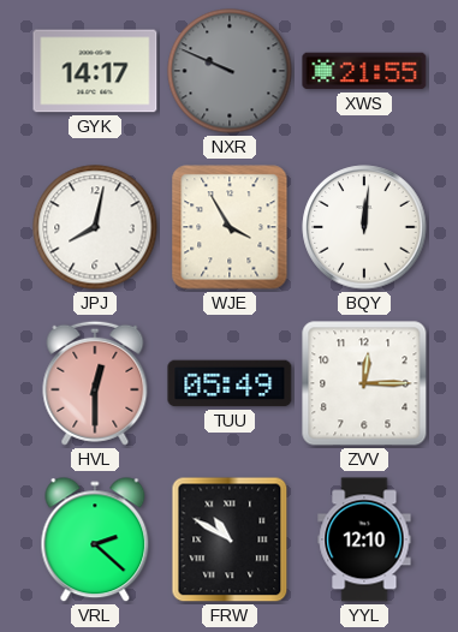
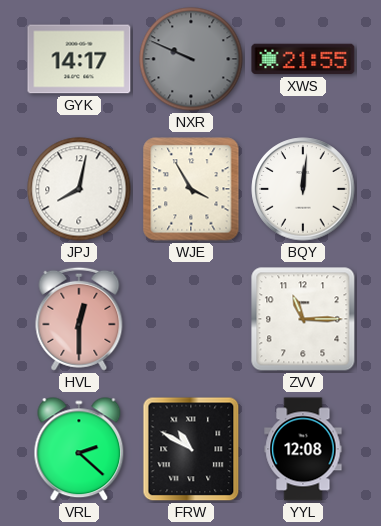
TUU: 05:49 -> none (230, 383)
ZVV: 12:15 -> 11:15 (303, 319)
YYL: 12:10 -> 12:08 (303, 449)
